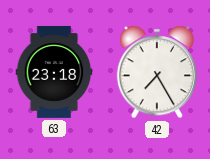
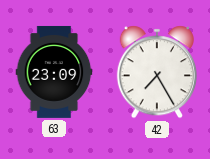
63: 23:18 -> 23:09 (54, 72)
